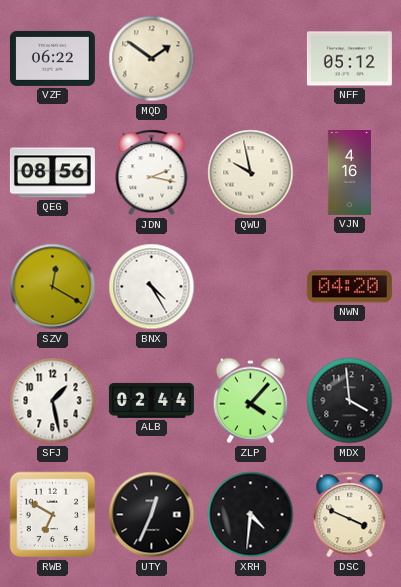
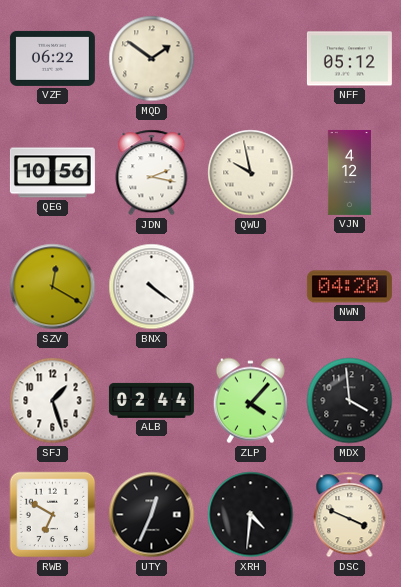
QEG: 08:56 -> 10:56 (52, 173)
VJN: 4:16 -> 4:12 (349, 172)
BNX: 4:25 -> 4:21 (152, 287)
SFJ: 1:28 -> 1:27 (53, 401)
